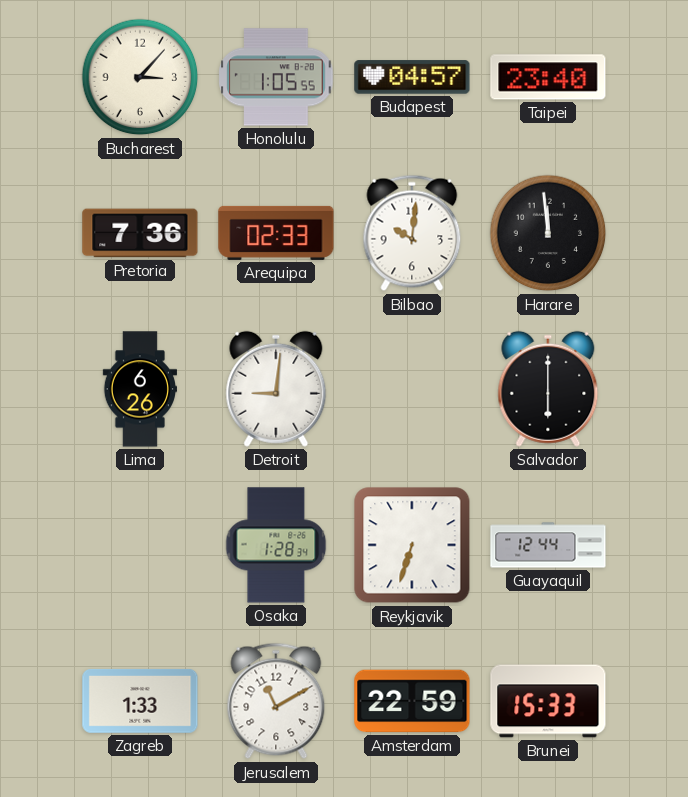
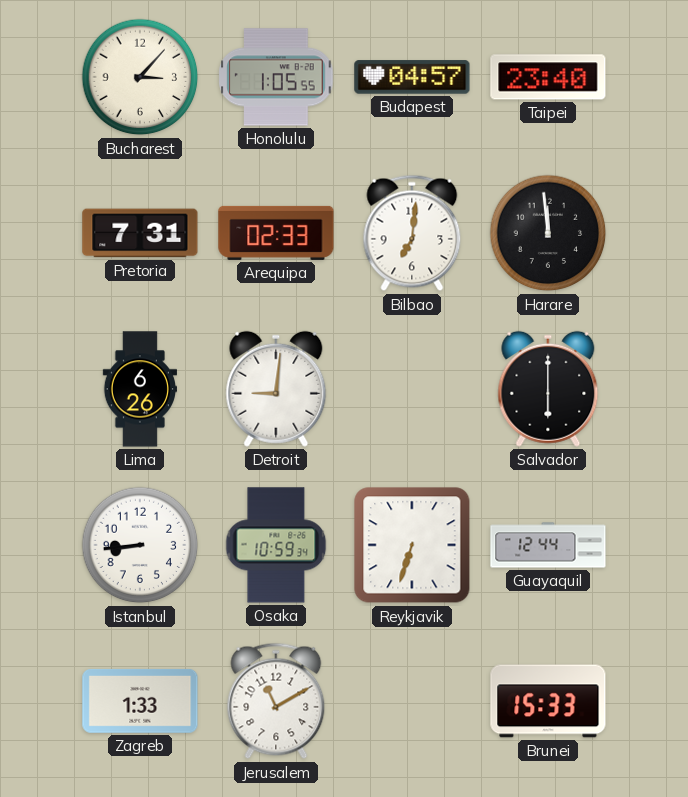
Pretoria: 7:36 -> 7:31 (140, 233)
Bilbao: 10:01 -> 7:01 (412, 233)
Istanbul: none -> 8:44 (140, 545)
Osaka: 1:28 -> 10:59 (276, 545)
Amsterdam: 22:59 -> none (412, 701)
